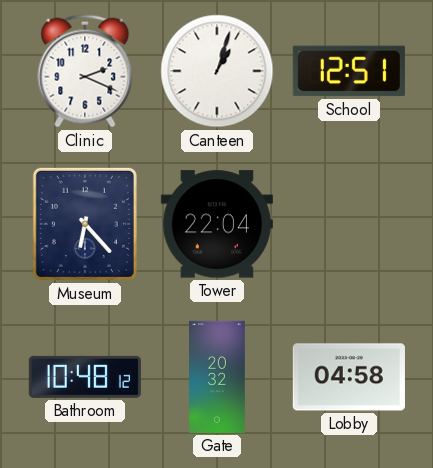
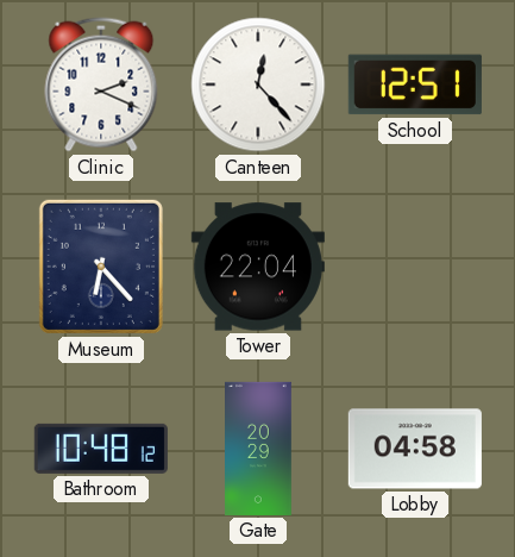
Canteen: 1:03 -> 12:23 (258, 85)
Gate: 20:32 -> 20:29 (259, 449)
